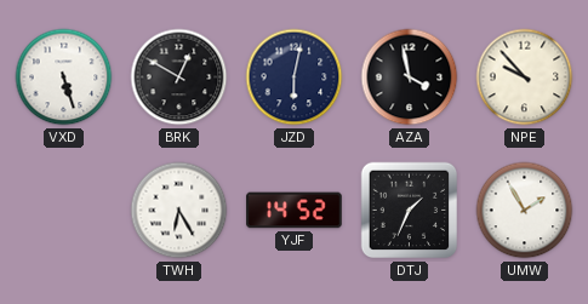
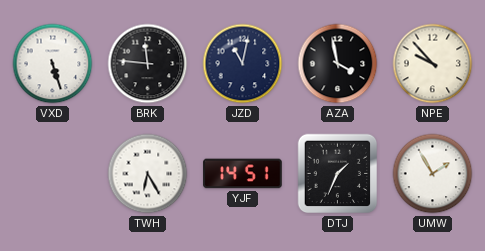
BRK: 12:50 -> 11:46 (148, 64)
JZD: 6:02 -> 11:02 (243, 64)
YJF: 14:52 -> 14:51 (243, 174)
